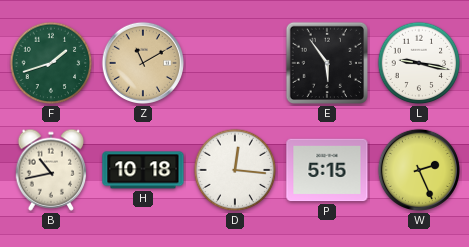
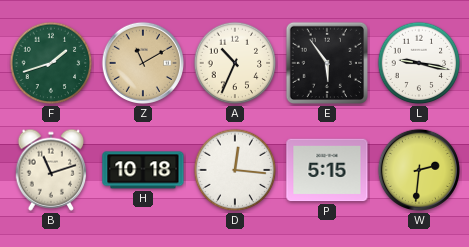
A: none -> 10:34 (235, 63)
B: 10:43 -> 11:12 (51, 170)
W: 2:26 -> 2:31 (419, 170)
